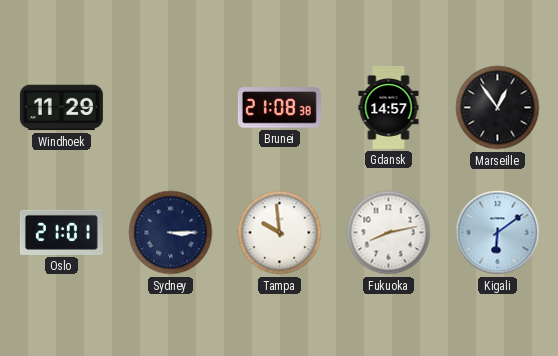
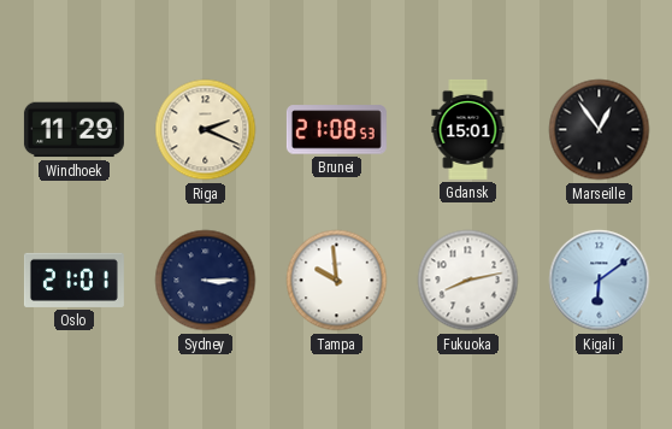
Riga: none -> 2:19 (206, 130)
Brunei: 21:08:38 -> 21:08:53 (336, 130)
Gdansk: 14:57 -> 15:01 (468, 129)
